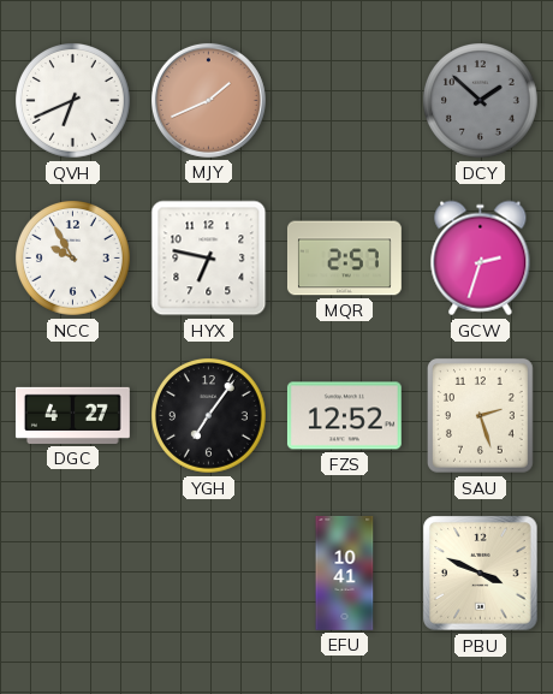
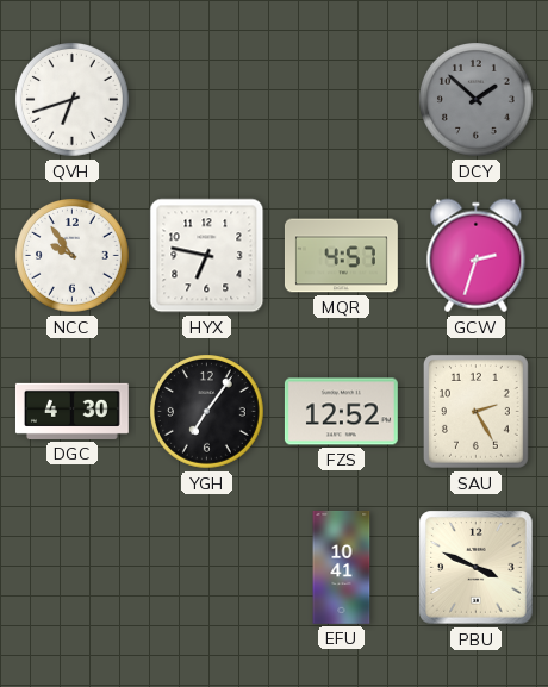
QVH: 6:41 -> 6:42 (73, 100)
MJY: 1:41 -> none (208, 100)
NCC: 9:55 -> 9:54 (73, 256)
MQR: 2:57 -> 4:57 (341, 256)
DGC: 4:27 -> 4:30 (71, 411)
SAU: 2:27 -> 2:25 (475, 411)
